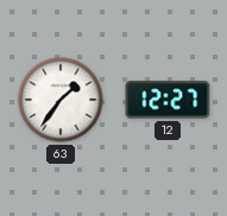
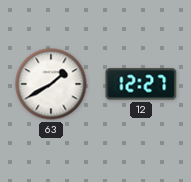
63: 1:36 -> 1:40 (51, 84)
